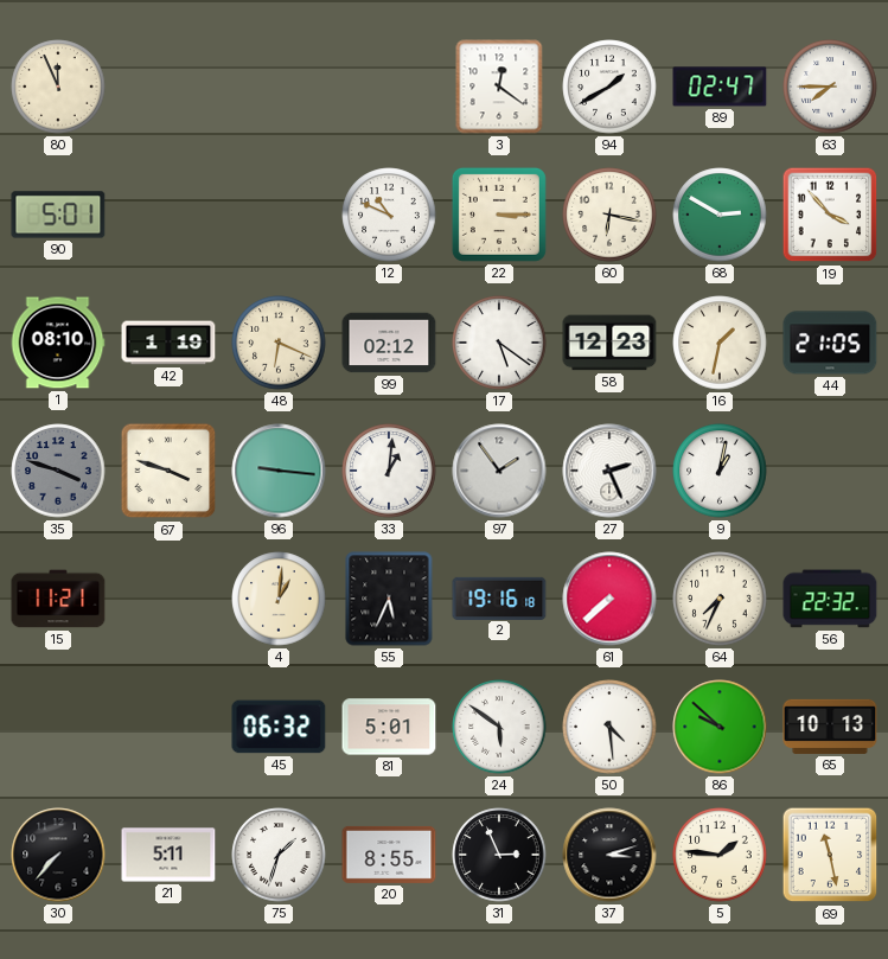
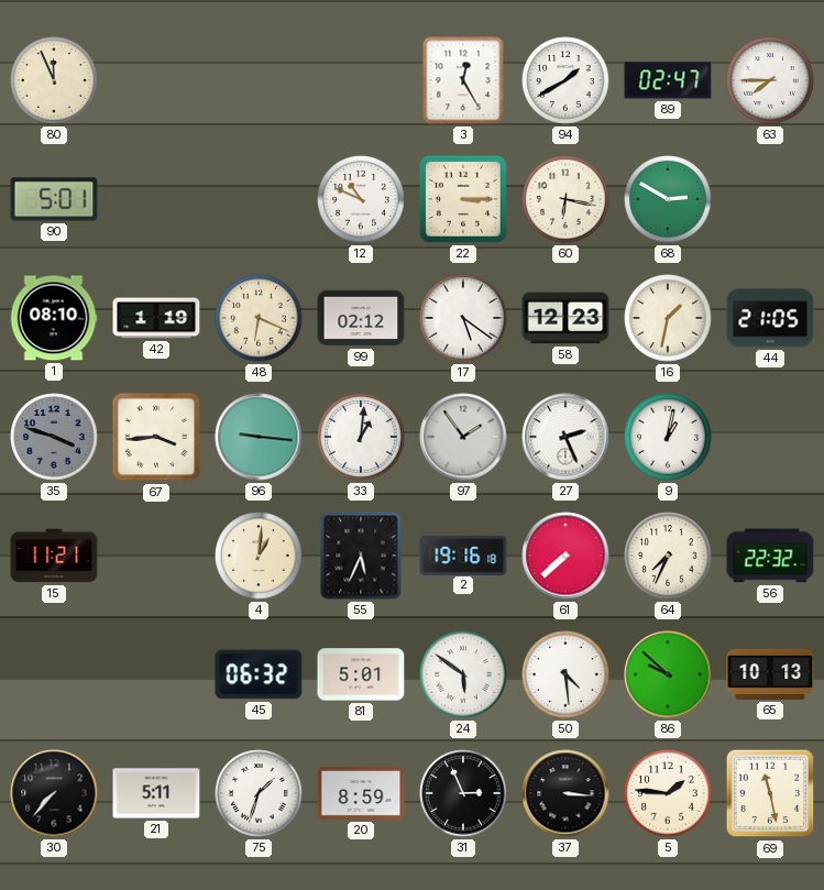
3: 12:21 -> 12:25 (463, 80)
19: 3:53 -> none (830, 215)
67: 3:48 -> 3:44 (156, 437)
20: 8:55 -> 8:59 (361, 793)
37: 3:12 -> 3:16 (565, 793)
